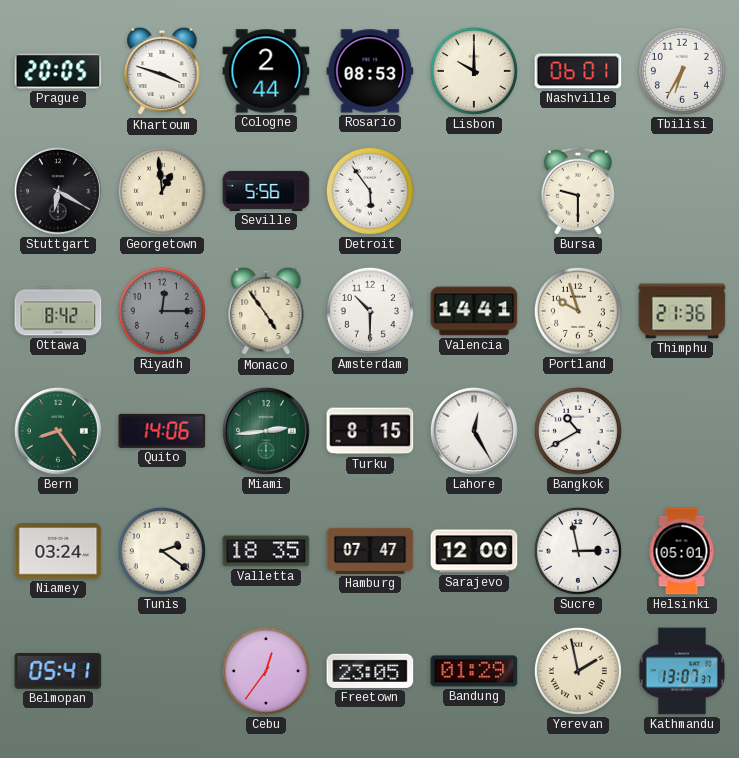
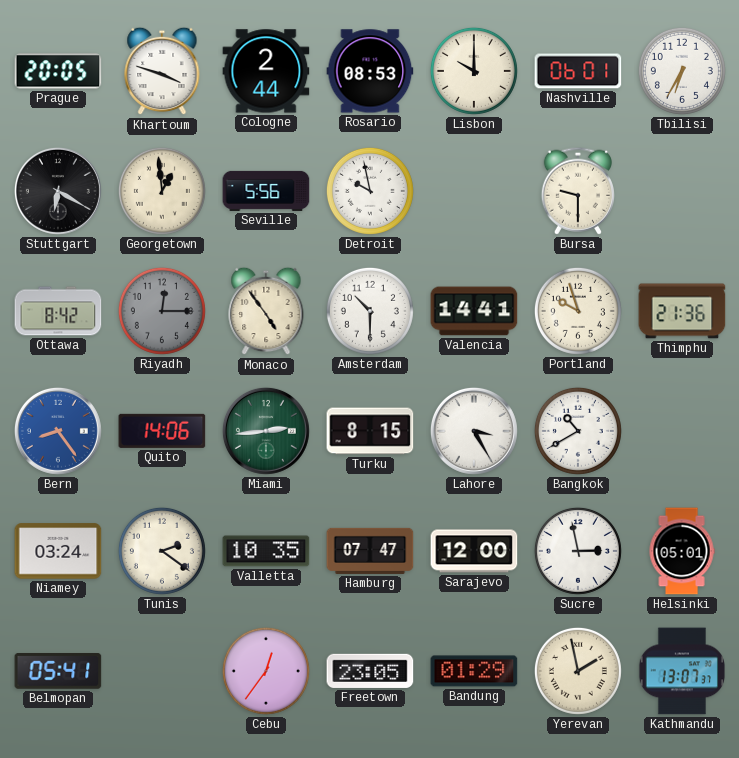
Detroit: 5:54 -> 9:58 (370, 191)
Bern dial: green -> blue (58, 431)
Lahore: 12:25 -> 3:25 (474, 431)
Valletta: 18:35 -> 10:35 (266, 551)
